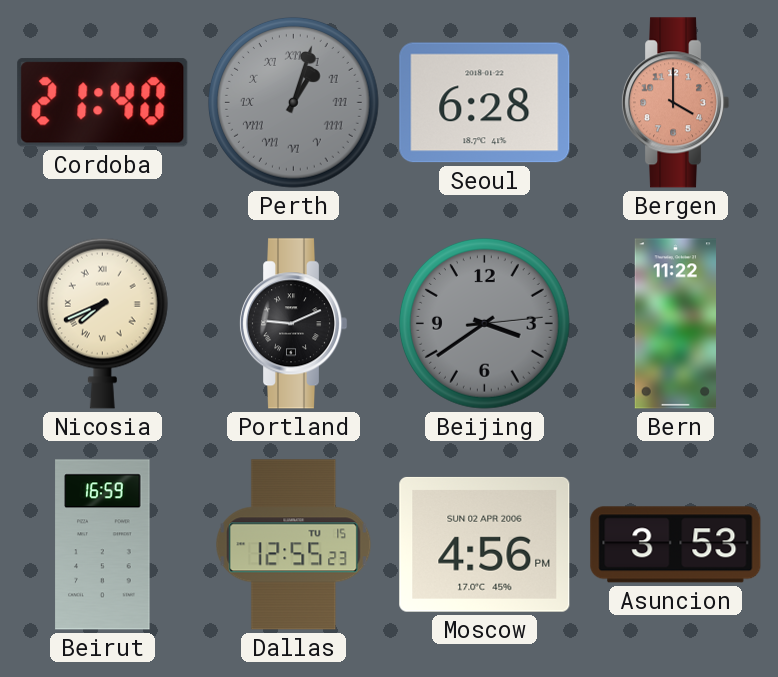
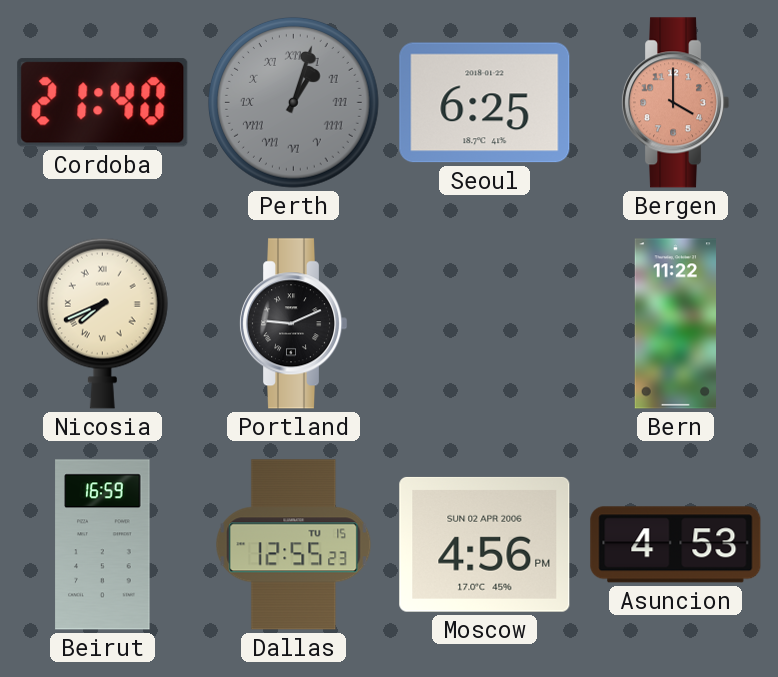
Seoul: 6:28 -> 6:25 (485, 103)
Beijing: 3:39 -> none (484, 323)
Asuncion: 3:53 -> 4:53 (676, 545)
